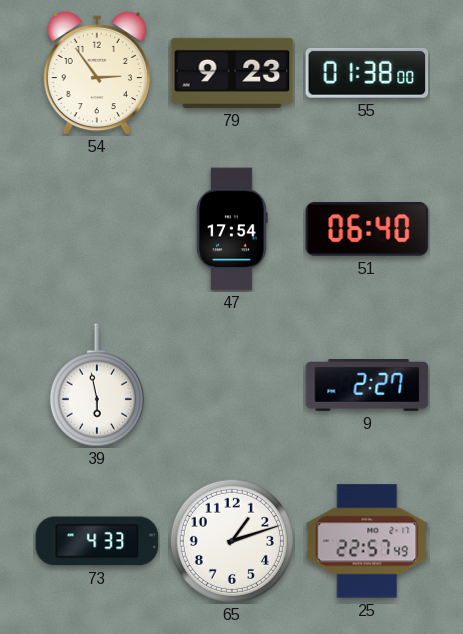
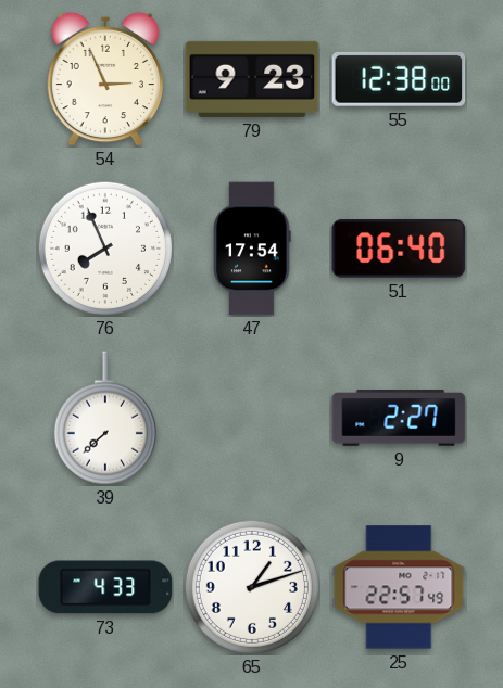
54: 2:54 -> 2:56 (104, 79)
55: 01:38 -> 12:38 (399, 79)
76: none -> 7:56 (105, 249)
39: 5:58 -> 7:38 (105, 418)
